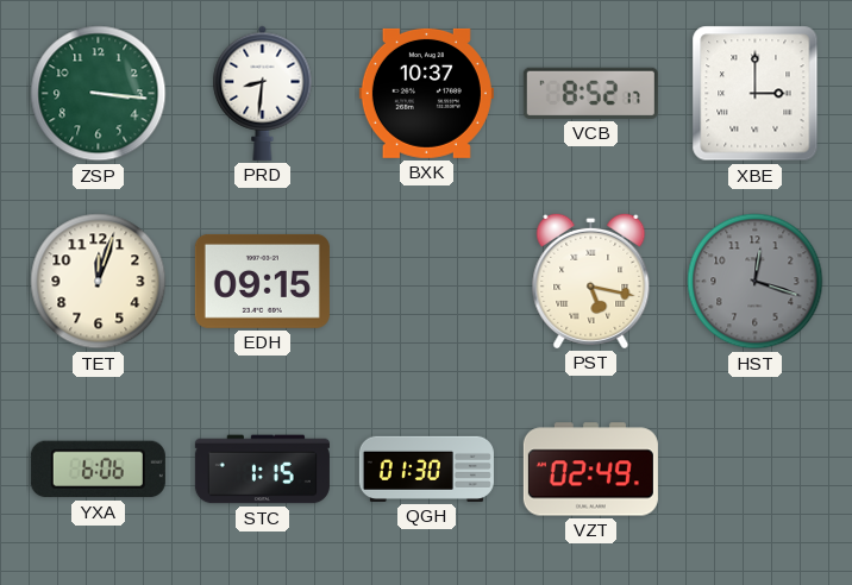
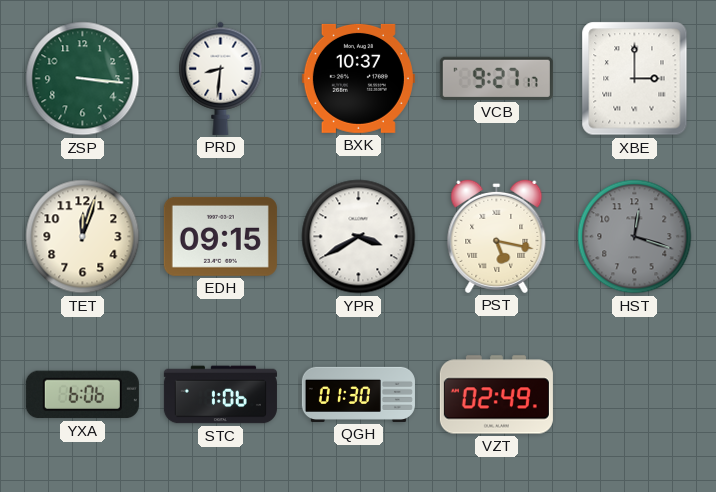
VCB: 8:52 -> 9:27 (496, 78)
YPR: none -> 3:40 (359, 237)
STC: 1:15 -> 1:06 (220, 395)
